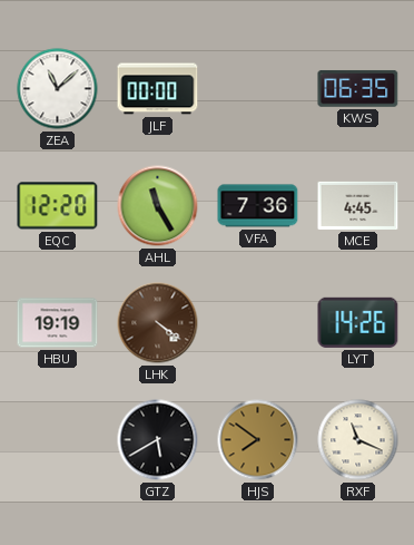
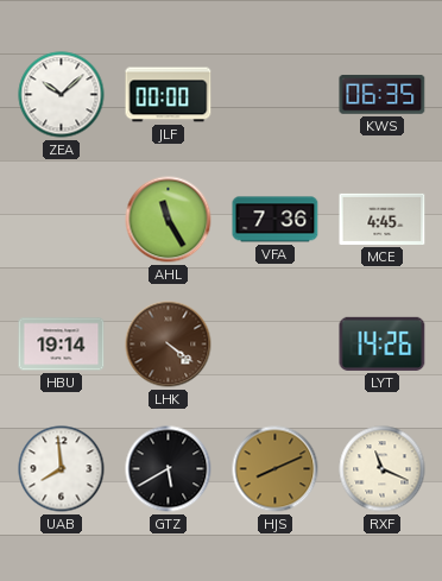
ZEA: 11:08 -> 10:08 (62, 95)
EQC: 12:20 -> none (58, 206)
HBU: 19:19 -> 19:14 (62, 345)
UAB: none -> 7:59 (62, 469)
HJS: 7:51 -> 8:11 (276, 469)
